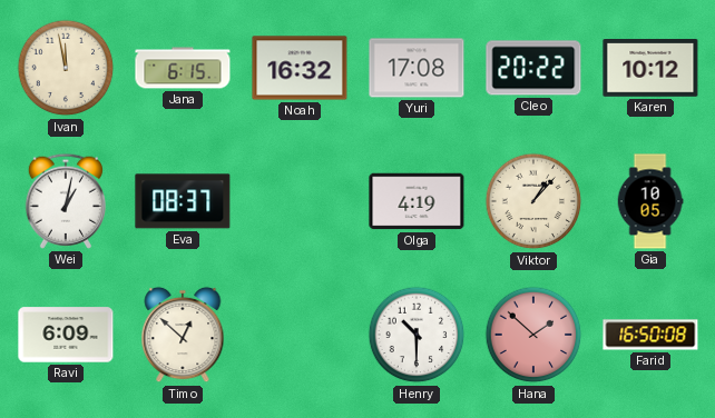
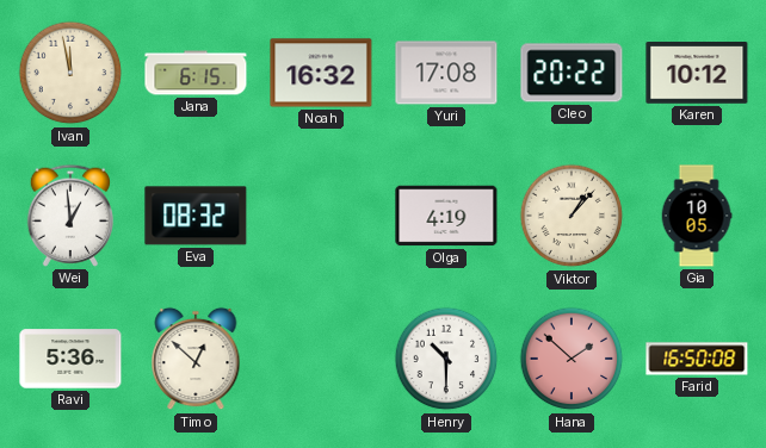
Wei: 1:02 -> 12:59 (69, 216)
Eva: 08:37 -> 08:32 (196, 216)
Ravi: 6:09 -> 5:36 (70, 359)
